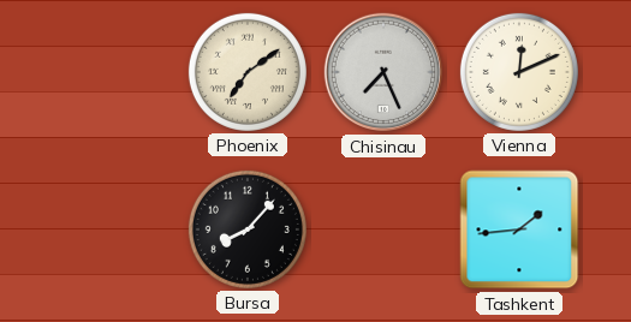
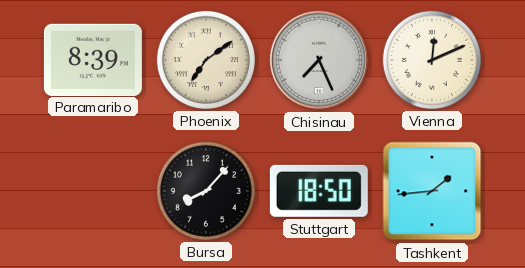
Paramaribo: none -> 8:39 (93, 59)
Stuttgart: none -> 18:50 (319, 191)
